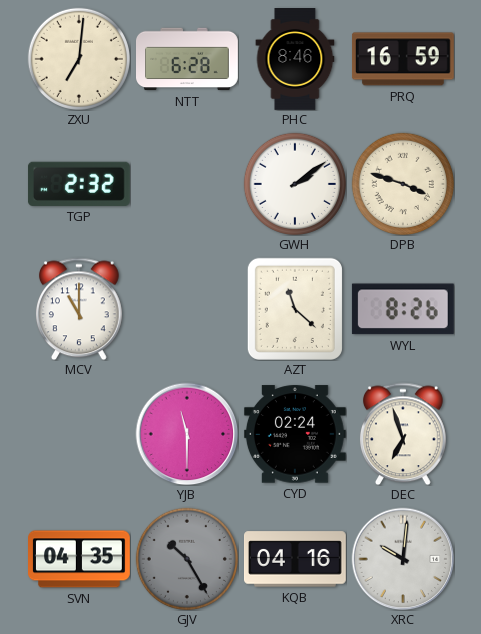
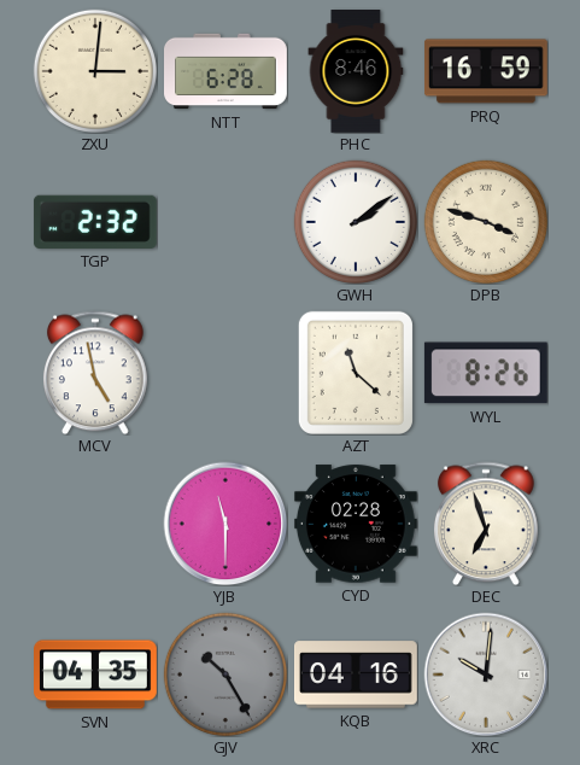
ZXU: 7:01 -> 3:01 (95, 71)
MCV: 11:00 -> 4:58 (95, 373)
CYD: 02:24 -> 02:28 (356, 524)
